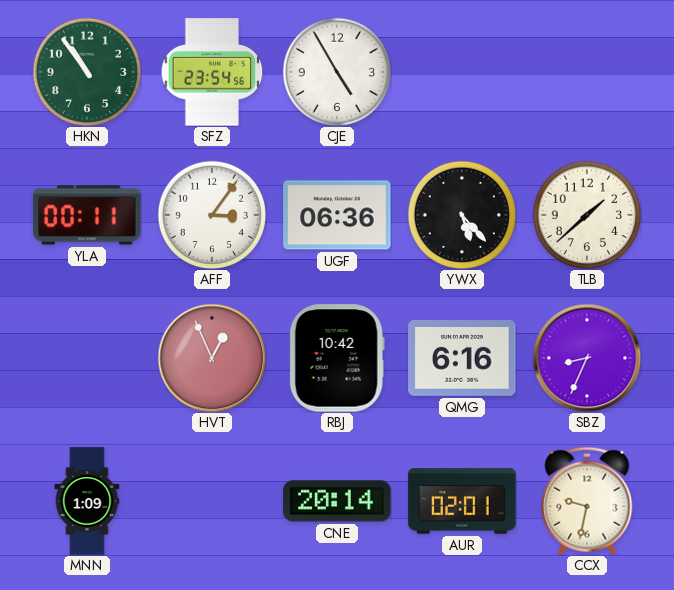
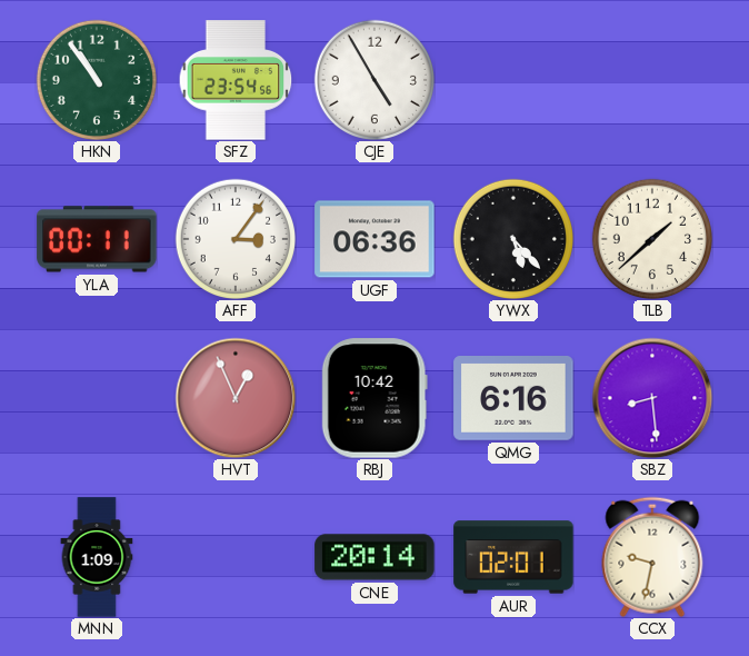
SBZ: 8:34 -> 8:29 (652, 398)
